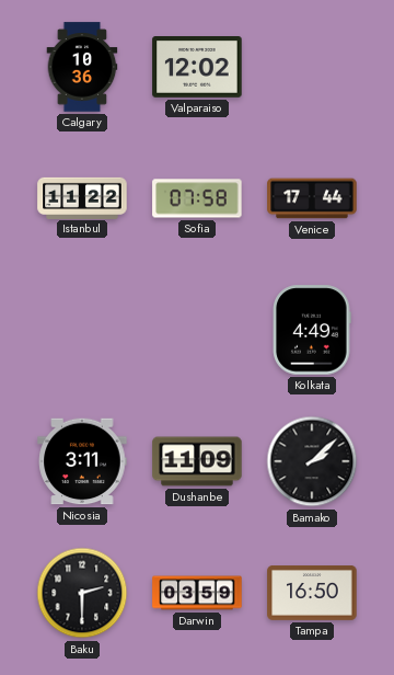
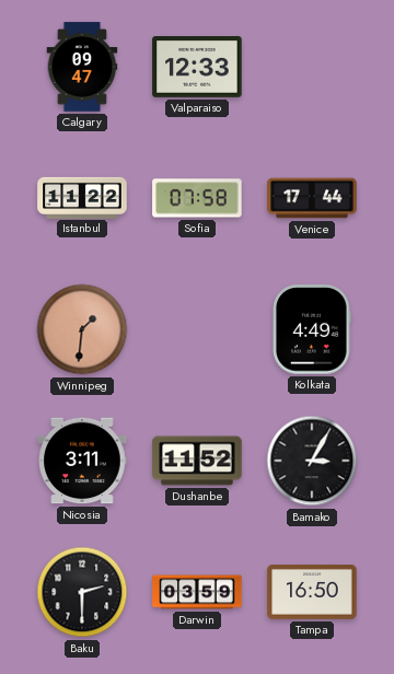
Calgary: 10:36 -> 09:47 (82, 67)
Valparaiso: 12:02 -> 12:33 (197, 68)
Winnipeg: none -> 1:31 (82, 329)
Dushanbe: 11:09 -> 11:52 (197, 461)
Bamako: 2:08 -> 3:05 (312, 461)
